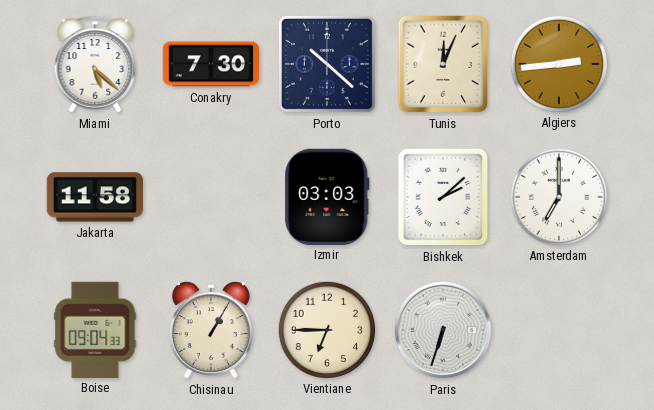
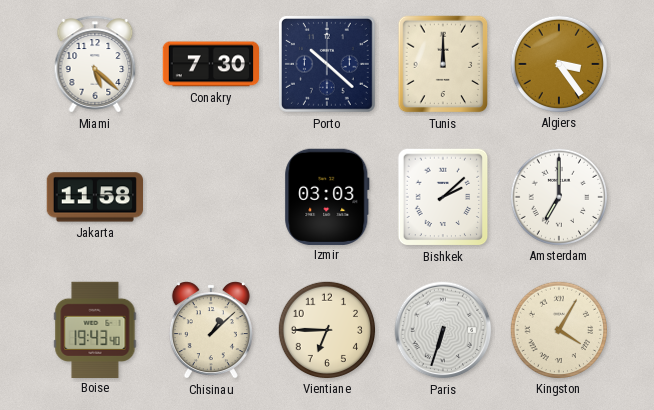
Tunis: 12:04 -> 12:00 (443, 64)
Algiers: 2:44 -> 3:24 (558, 63)
Boise: 09:04 -> 19:43 (95, 329)
Chisinau: 1:05 -> 1:08 (211, 330)
Kingston: none -> 4:05 (558, 329)
